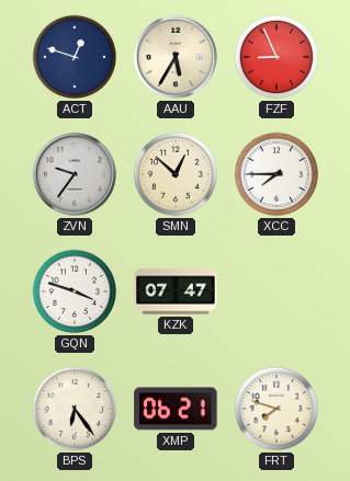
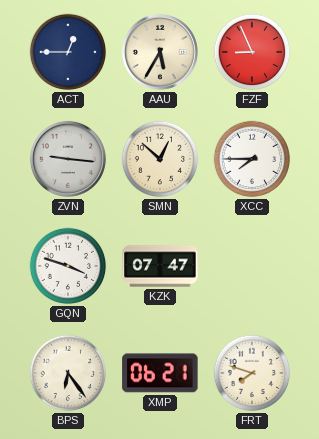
ACT: 12:48 -> 12:45 (68, 52)
ZVN: 9:36 -> 9:16 (68, 159)
